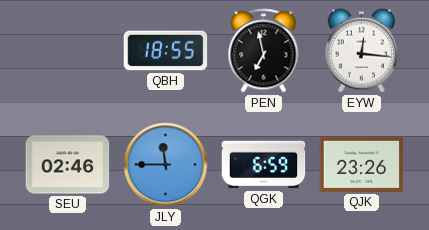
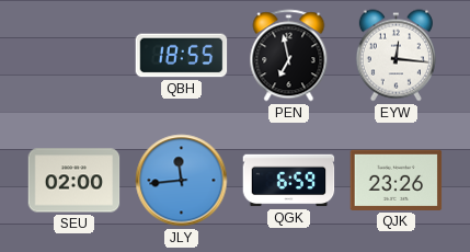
SEU: 02:46 -> 02:00 (74, 181)
JLY: 11:45 -> 11:44 (182, 181)
